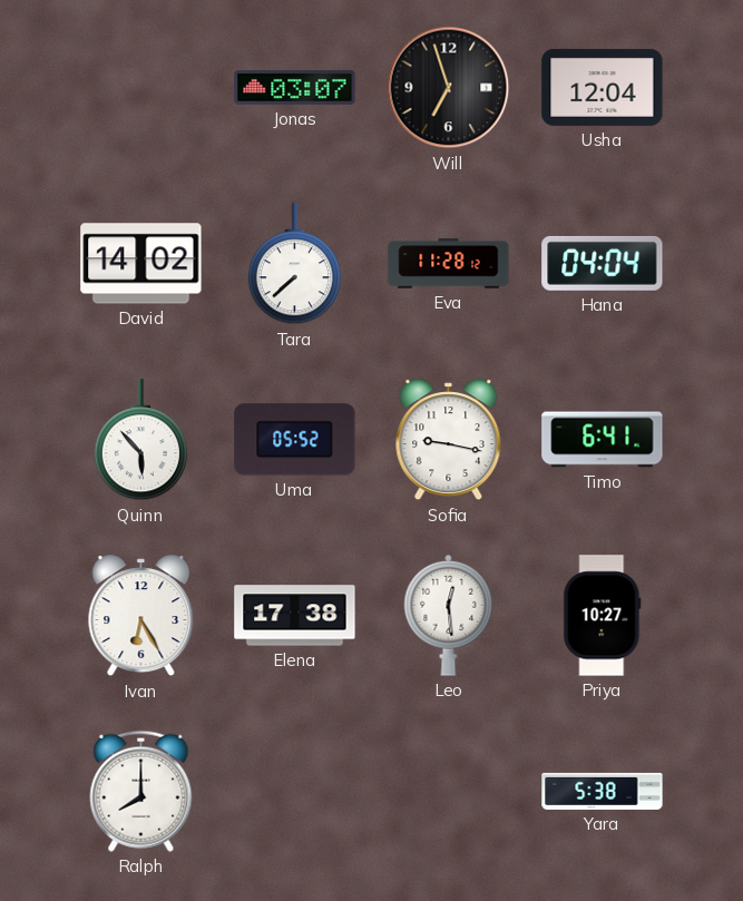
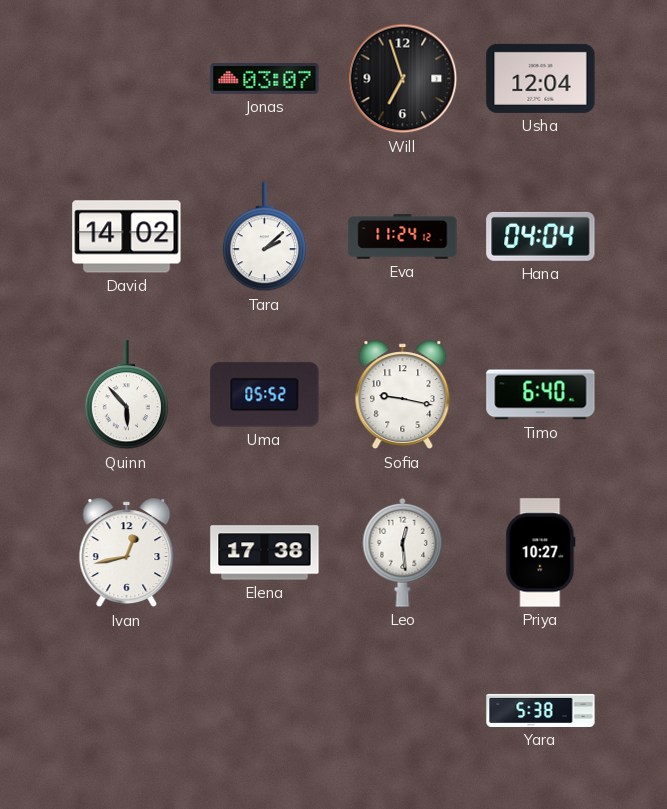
Tara: 7:38 -> 2:08 (264, 237)
Eva: 11:28 -> 11:24 (403, 237)
Timo: 6:41 -> 6:40 (541, 395)
Ivan: 6:25 -> 12:43 (127, 553)
Ralph: 8:00 -> none (141, 791)
